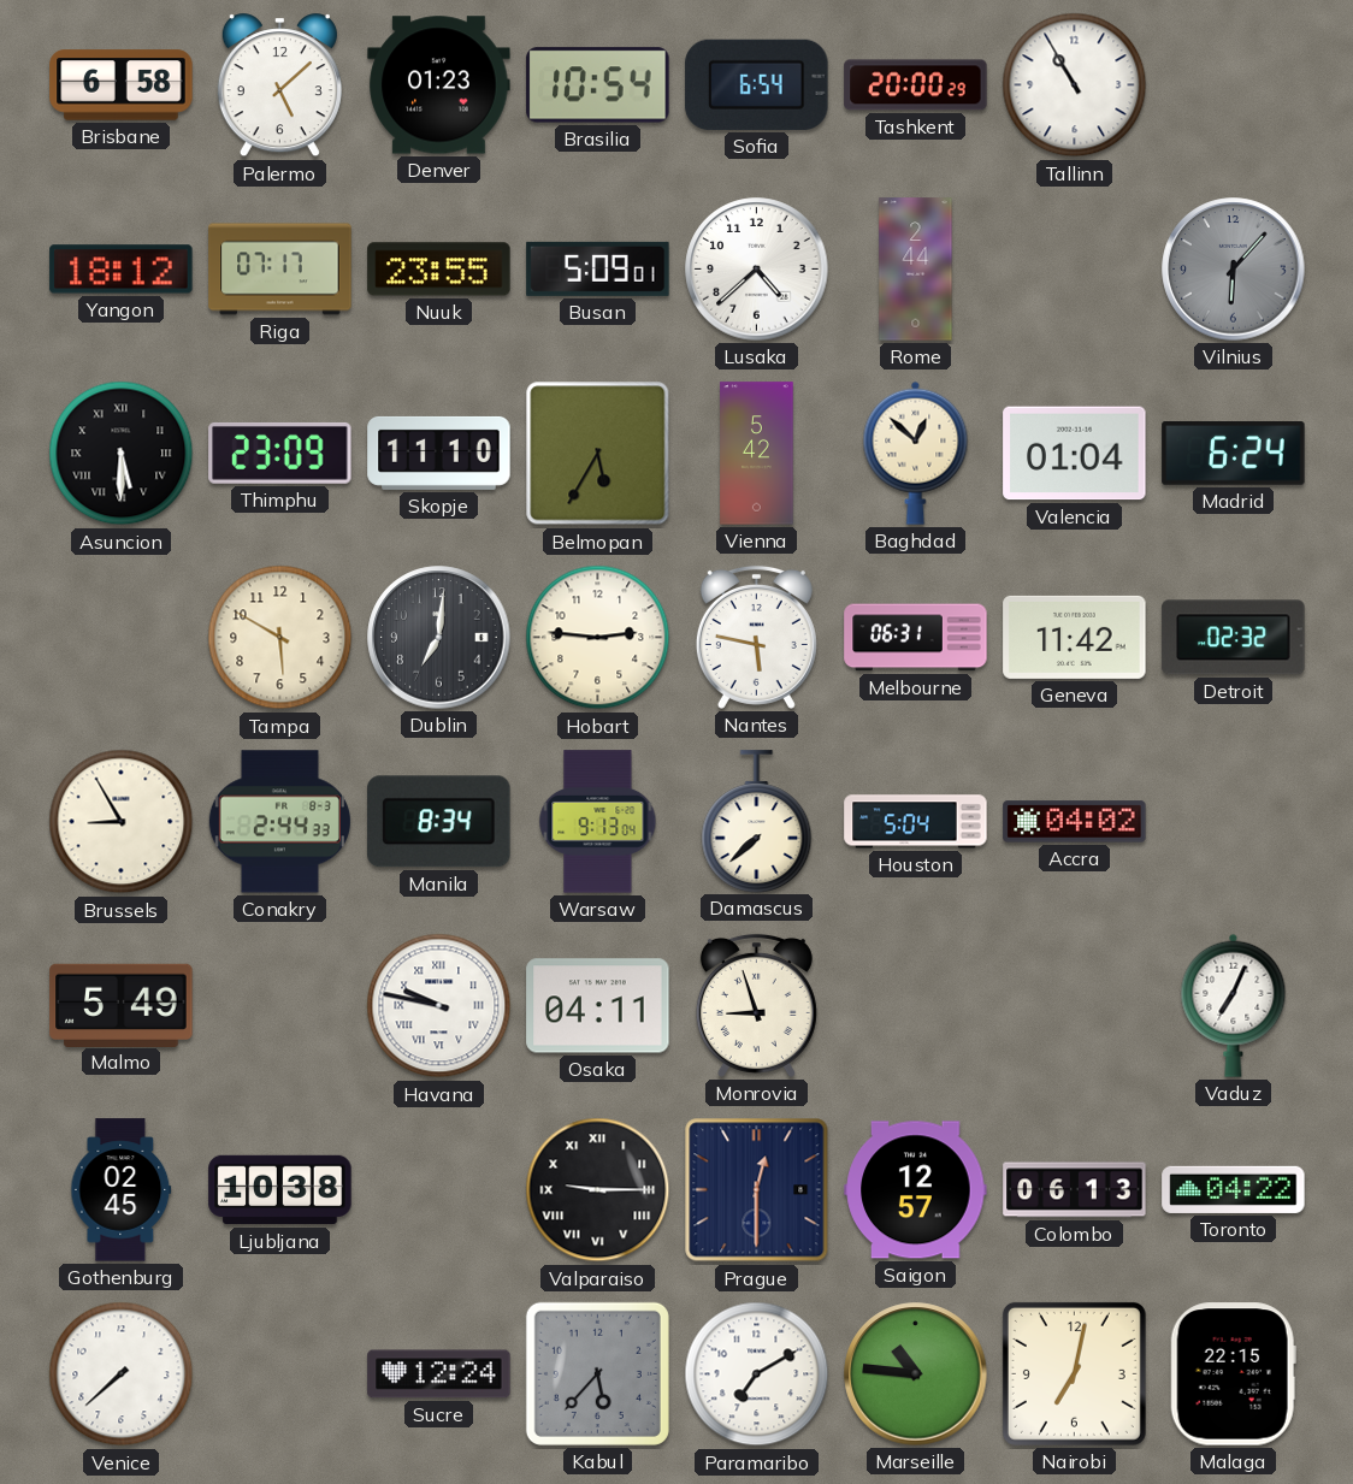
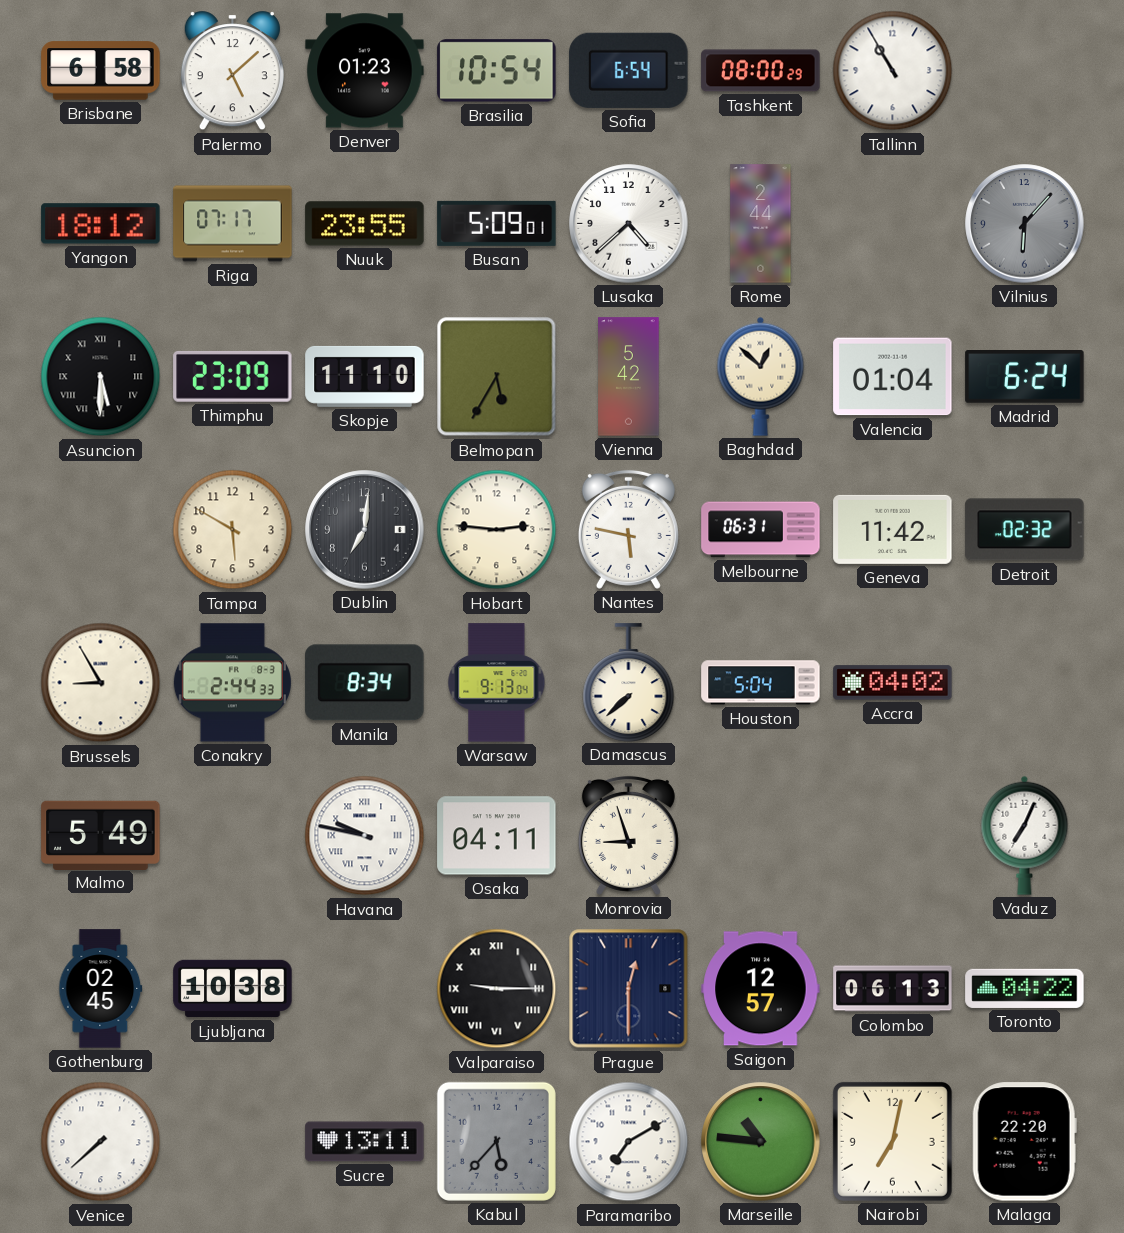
Tashkent: 20:00 -> 08:00 (761, 71)
Sucre: 12:24 -> 13:11 (365, 1142)
Malaga: 22:15 -> 22:20 (1024, 1142)
